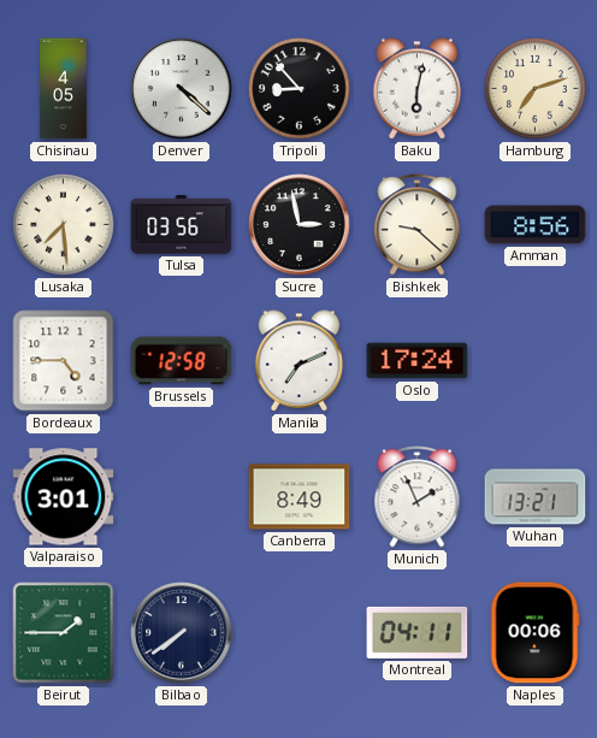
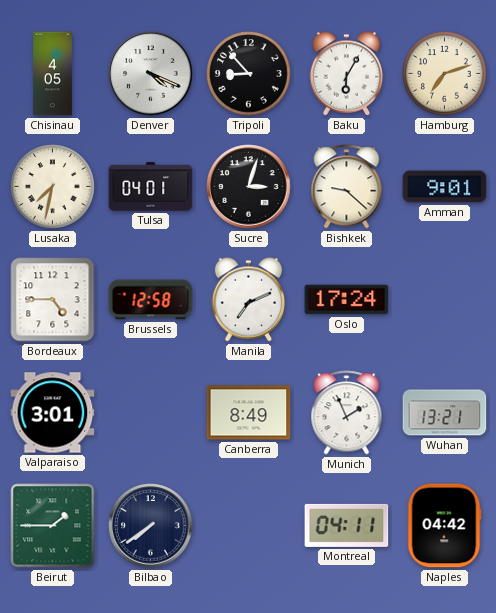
Denver: 4:22 -> 4:19 (151, 74)
Baku: 6:02 -> 6:05 (347, 74)
Lusaka: 7:29 -> 7:32 (53, 187)
Tulsa: 03:56 -> 04:01 (151, 187)
Sucre: 2:58 -> 3:03 (249, 187)
Amman: 8:56 -> 9:01 (445, 187)
Naples: 00:06 -> 04:42 (444, 526)
